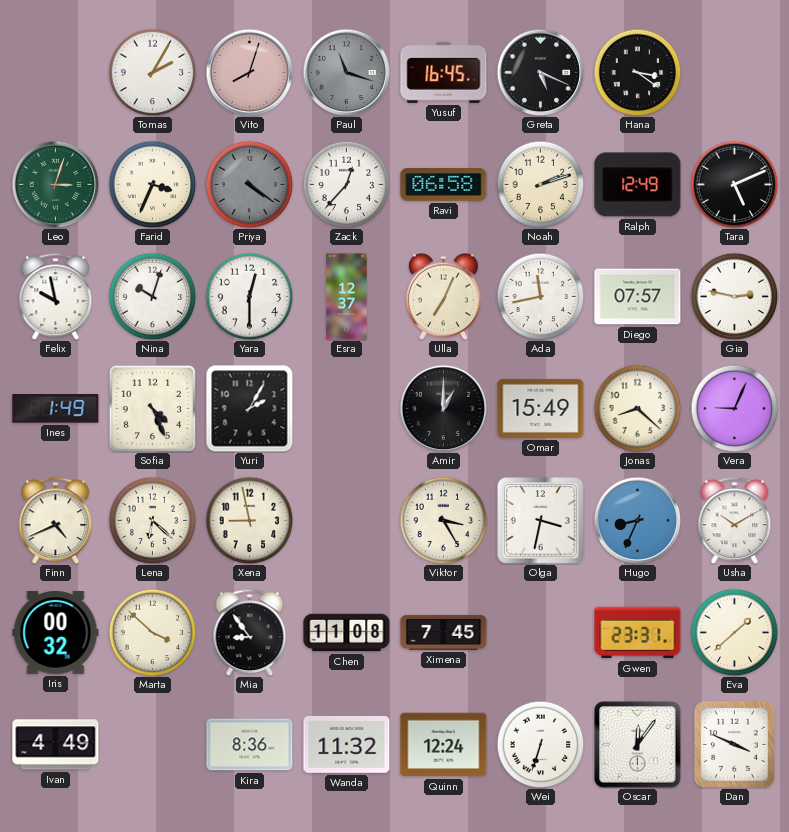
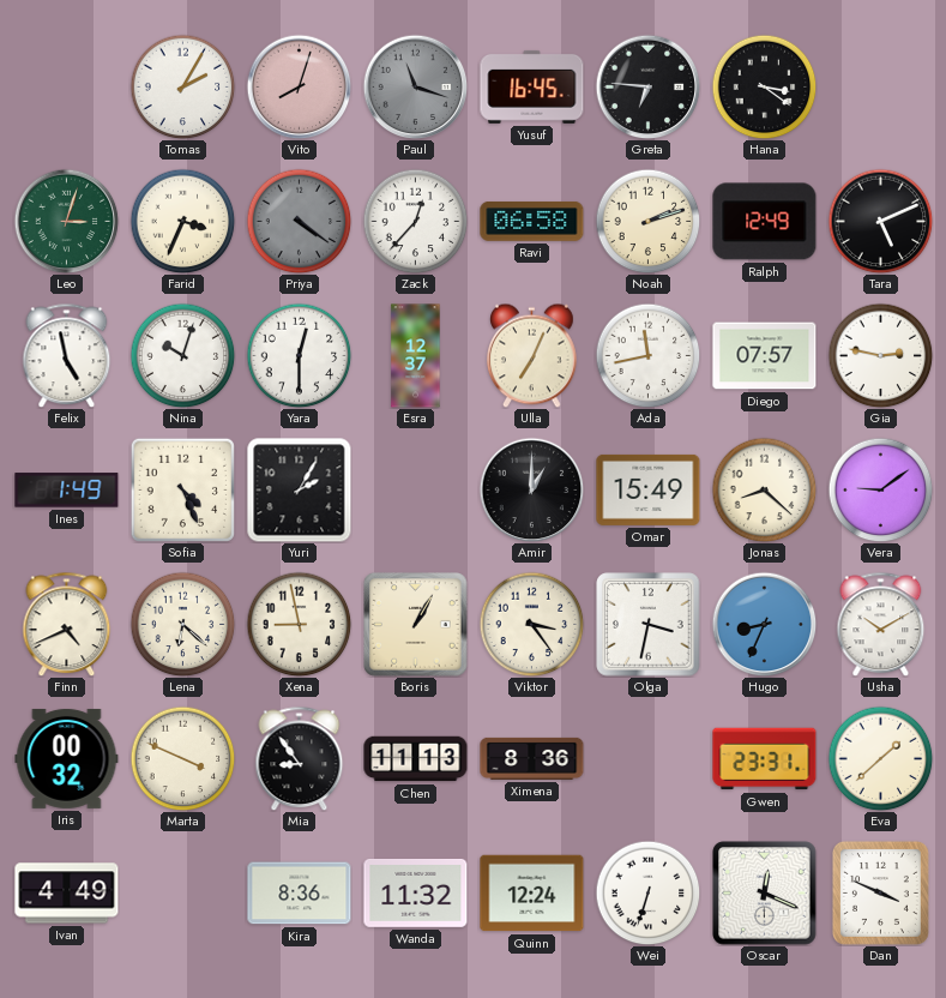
Greta: 5:19 -> 6:46 (647, 86)
Felix: 9:58 -> 4:58 (67, 355)
Vera: 9:04 -> 9:09 (880, 489)
Boris: none -> 1:05 (416, 625)
Viktor: 3:25 -> 3:24 (531, 624)
Marta: 3:52 -> 3:49 (182, 758)
Chen: 11:08 -> 11:13 (416, 759)
Ximena: 7:45 -> 8:36 (532, 758)
Oscar: 12:06 -> 12:19 (765, 894)
